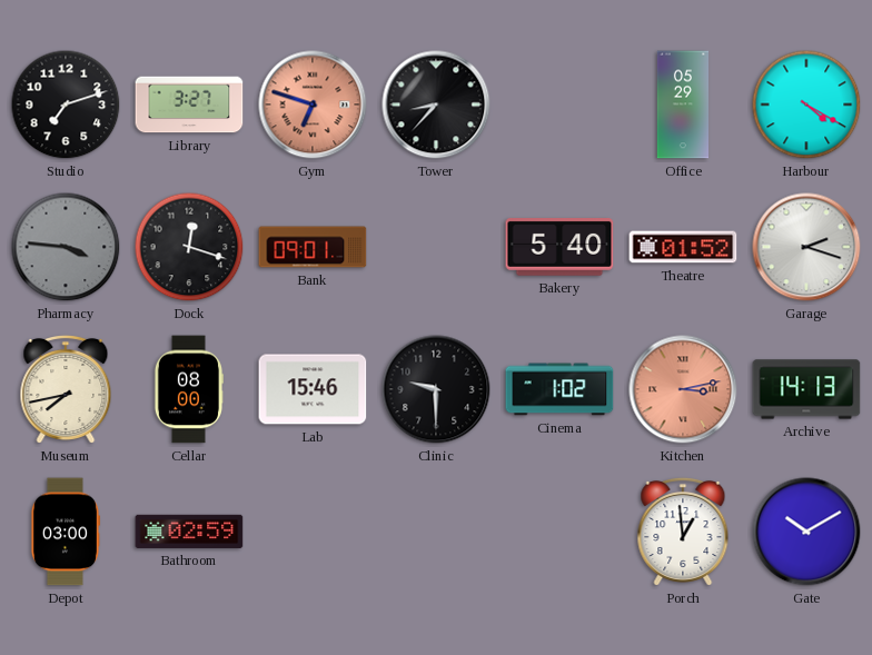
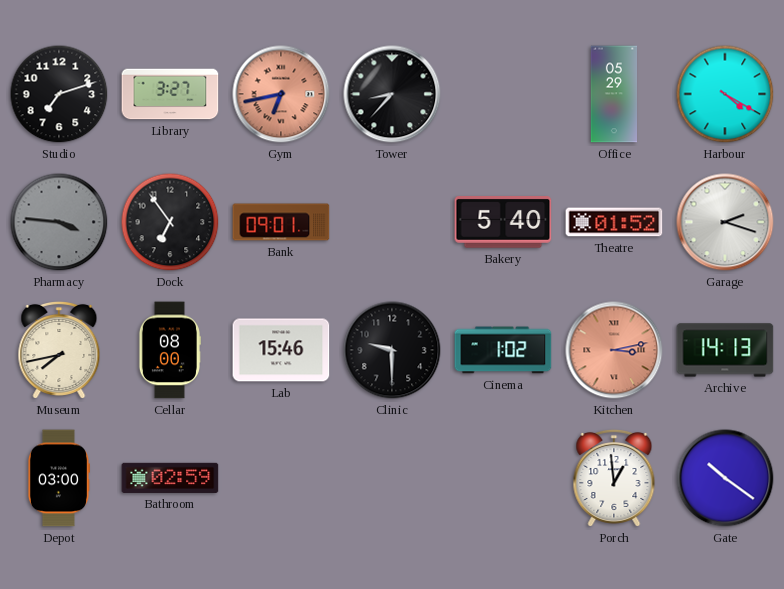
Gym: 6:48 -> 6:43 (281, 94)
Dock: 12:18 -> 6:54 (170, 222)
Gate: 10:10 -> 10:21 (725, 478)
